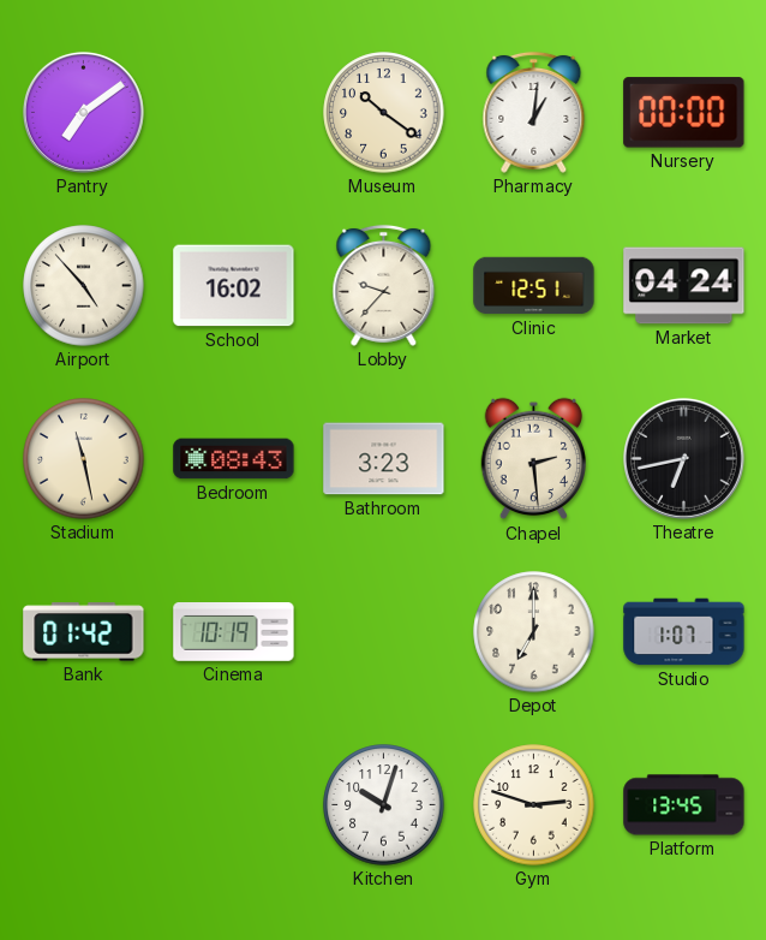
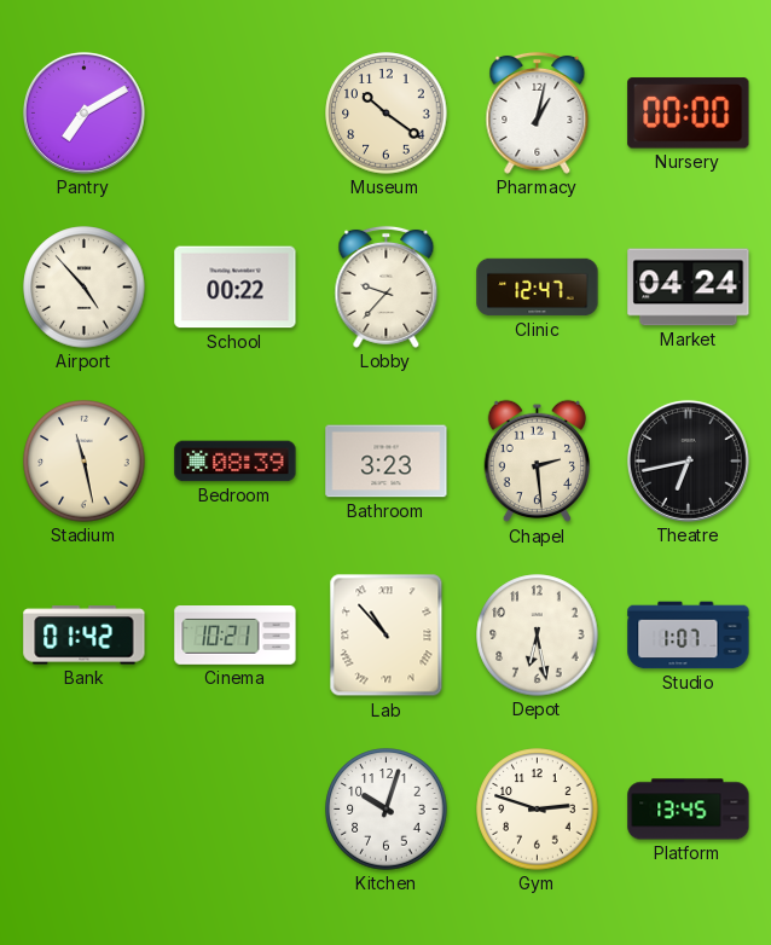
Pantry: 7:09 -> 7:10 (83, 112)
Pharmacy: 1:01 -> 1:02 (538, 112)
School: 16:02 -> 00:22 (236, 288)
Clinic: 12:51 -> 12:47 (538, 288)
Bedroom: 08:43 -> 08:39 (236, 462)
Cinema: 10:19 -> 10:21 (236, 636)
Lab: none -> 10:53 (387, 636)
Depot: 7:00 -> 6:28 (538, 636)
